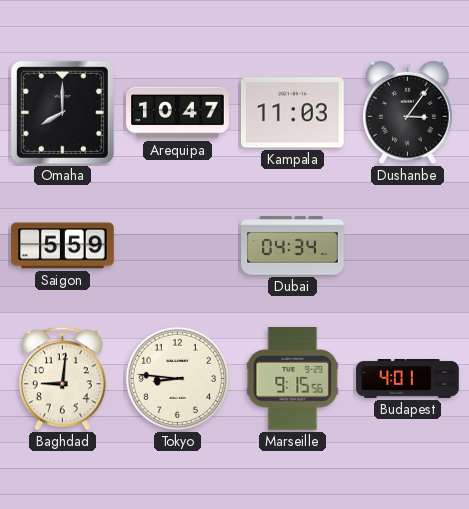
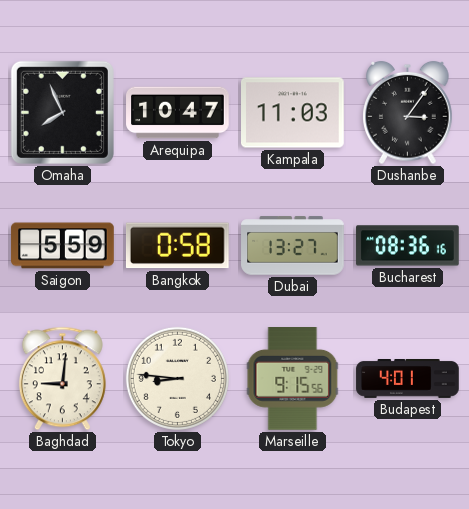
Omaha: 8:00 -> 7:56 (62, 112)
Bangkok: none -> 0:58 (177, 246)
Dubai: 04:34 -> 13:27 (293, 246)
Bucharest: none -> 08:36 (408, 246)
